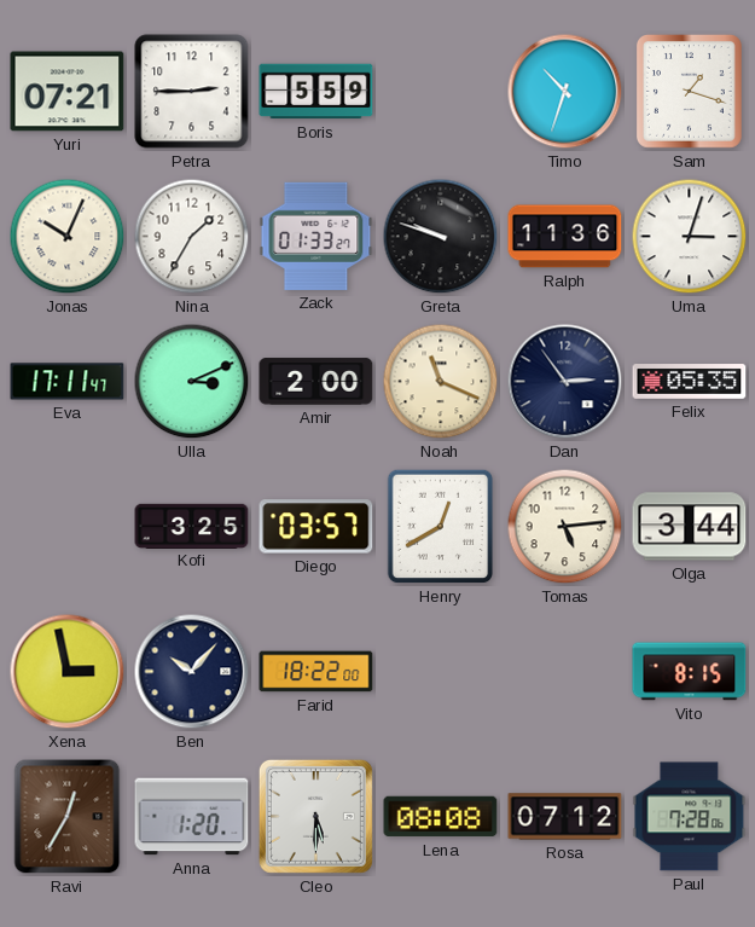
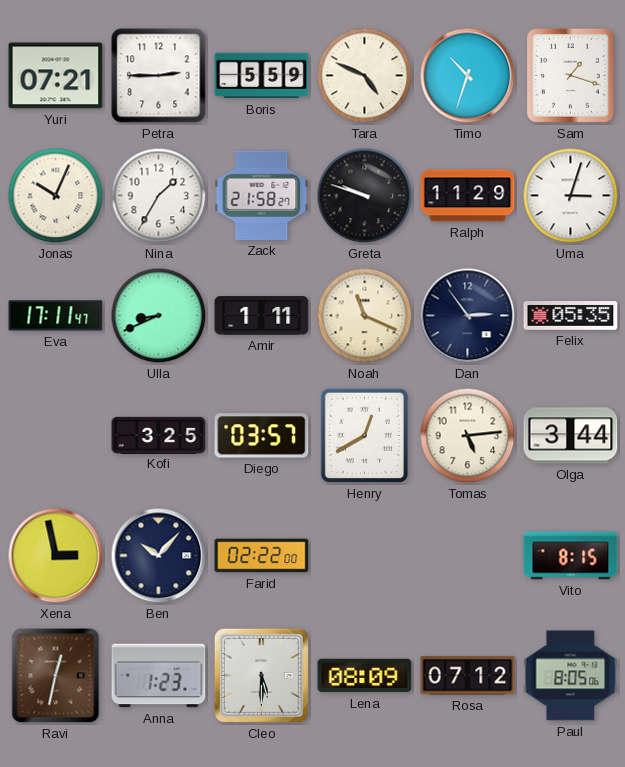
Tara: none -> 4:49 (365, 76)
Zack: 01:33 -> 21:58 (262, 195)
Ralph: 11:36 -> 11:29 (468, 196)
Ulla: 3:11 -> 8:41 (159, 316)
Amir: 2:00 -> 1:11 (262, 316)
Farid: 18:22 -> 02:22 (262, 556)
Ravi: 12:35 -> 12:32 (56, 676)
Anna: 1:20 -> 1:23 (159, 676)
Lena: 08:08 -> 08:09 (365, 676)
Paul: 7:28 -> 8:05 (571, 676)
